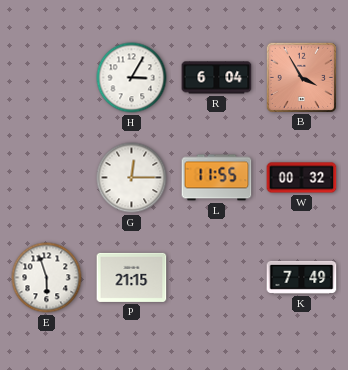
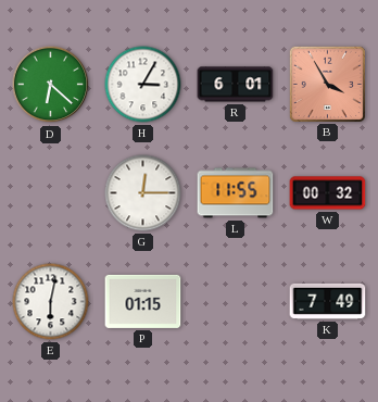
D: none -> 6:22 (51, 85)
R: 6:04 -> 6:01 (236, 85)
E: 5:57 -> 6:02 (51, 302)
P: 21:15 -> 01:15 (143, 301)
